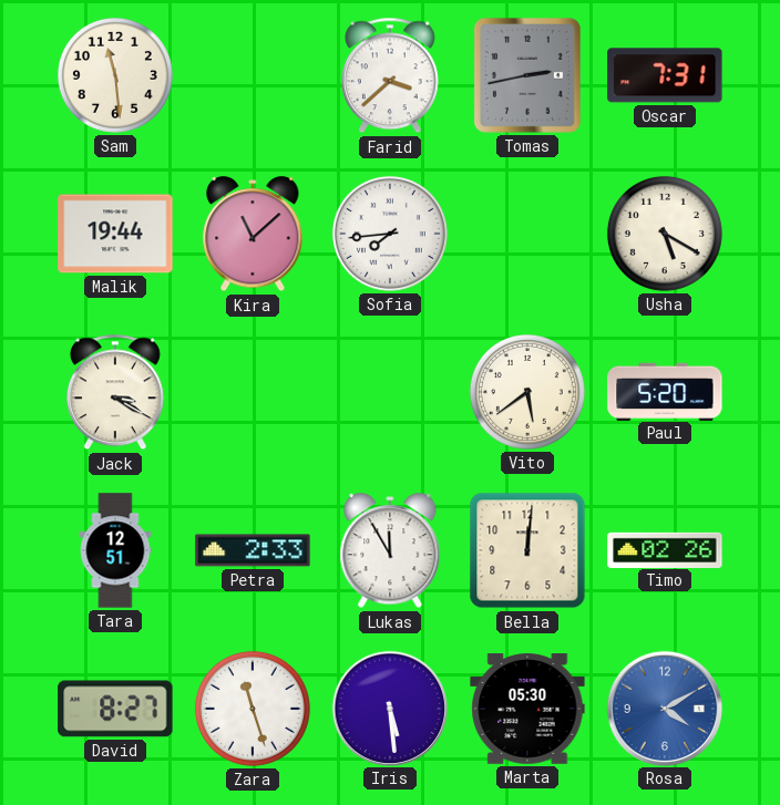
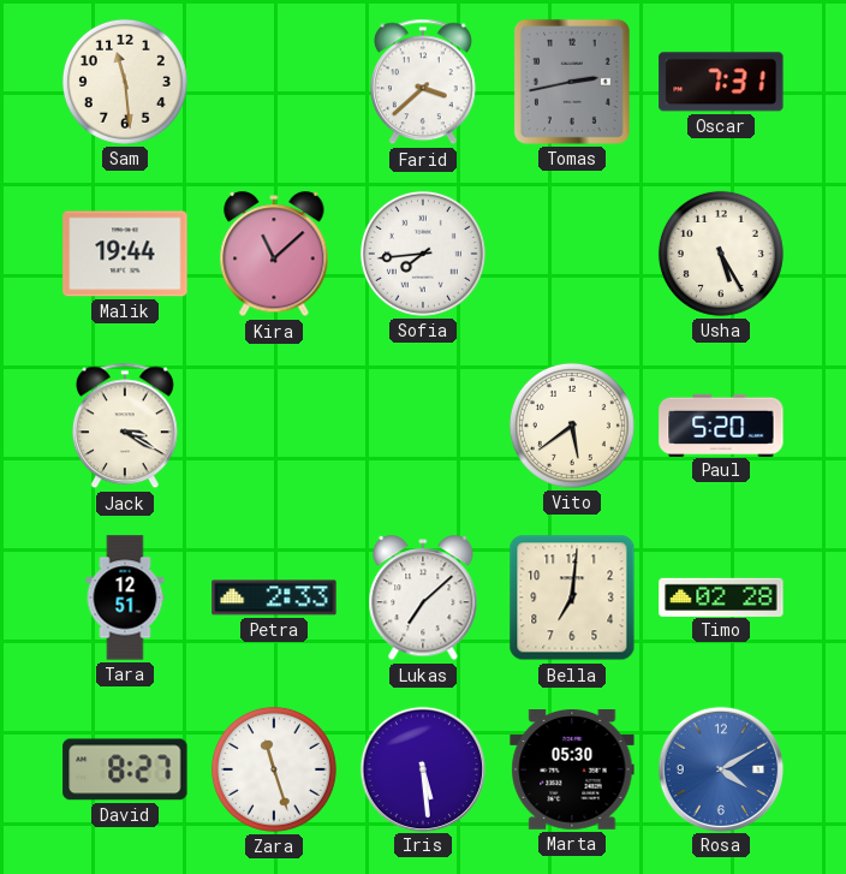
Usha: 5:20 -> 5:25 (721, 254)
Lukas: 11:55 -> 7:08 (423, 599)
Bella: 12:01 -> 7:01 (572, 597)
Timo: 02:26 -> 02:28 (721, 596)
